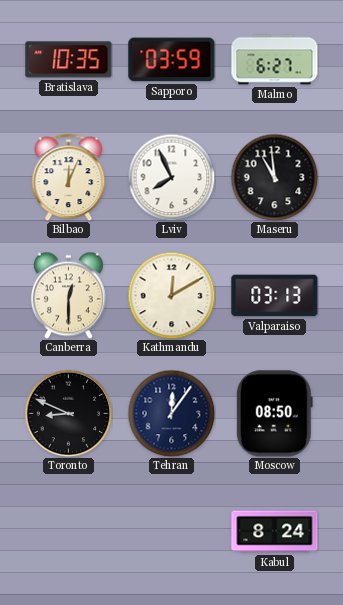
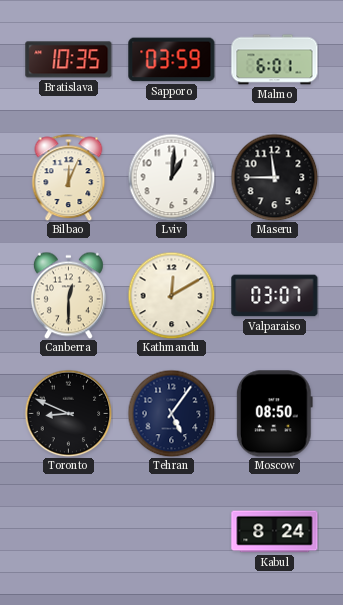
Malmo: 6:27 -> 6:01 (275, 60)
Lviv: 7:56 -> 1:01 (171, 177)
Maseru: 10:59 -> 11:45 (274, 177)
Valparaiso: 03:13 -> 03:07 (275, 296)
Tehran: 12:06 -> 5:06 (171, 413)
